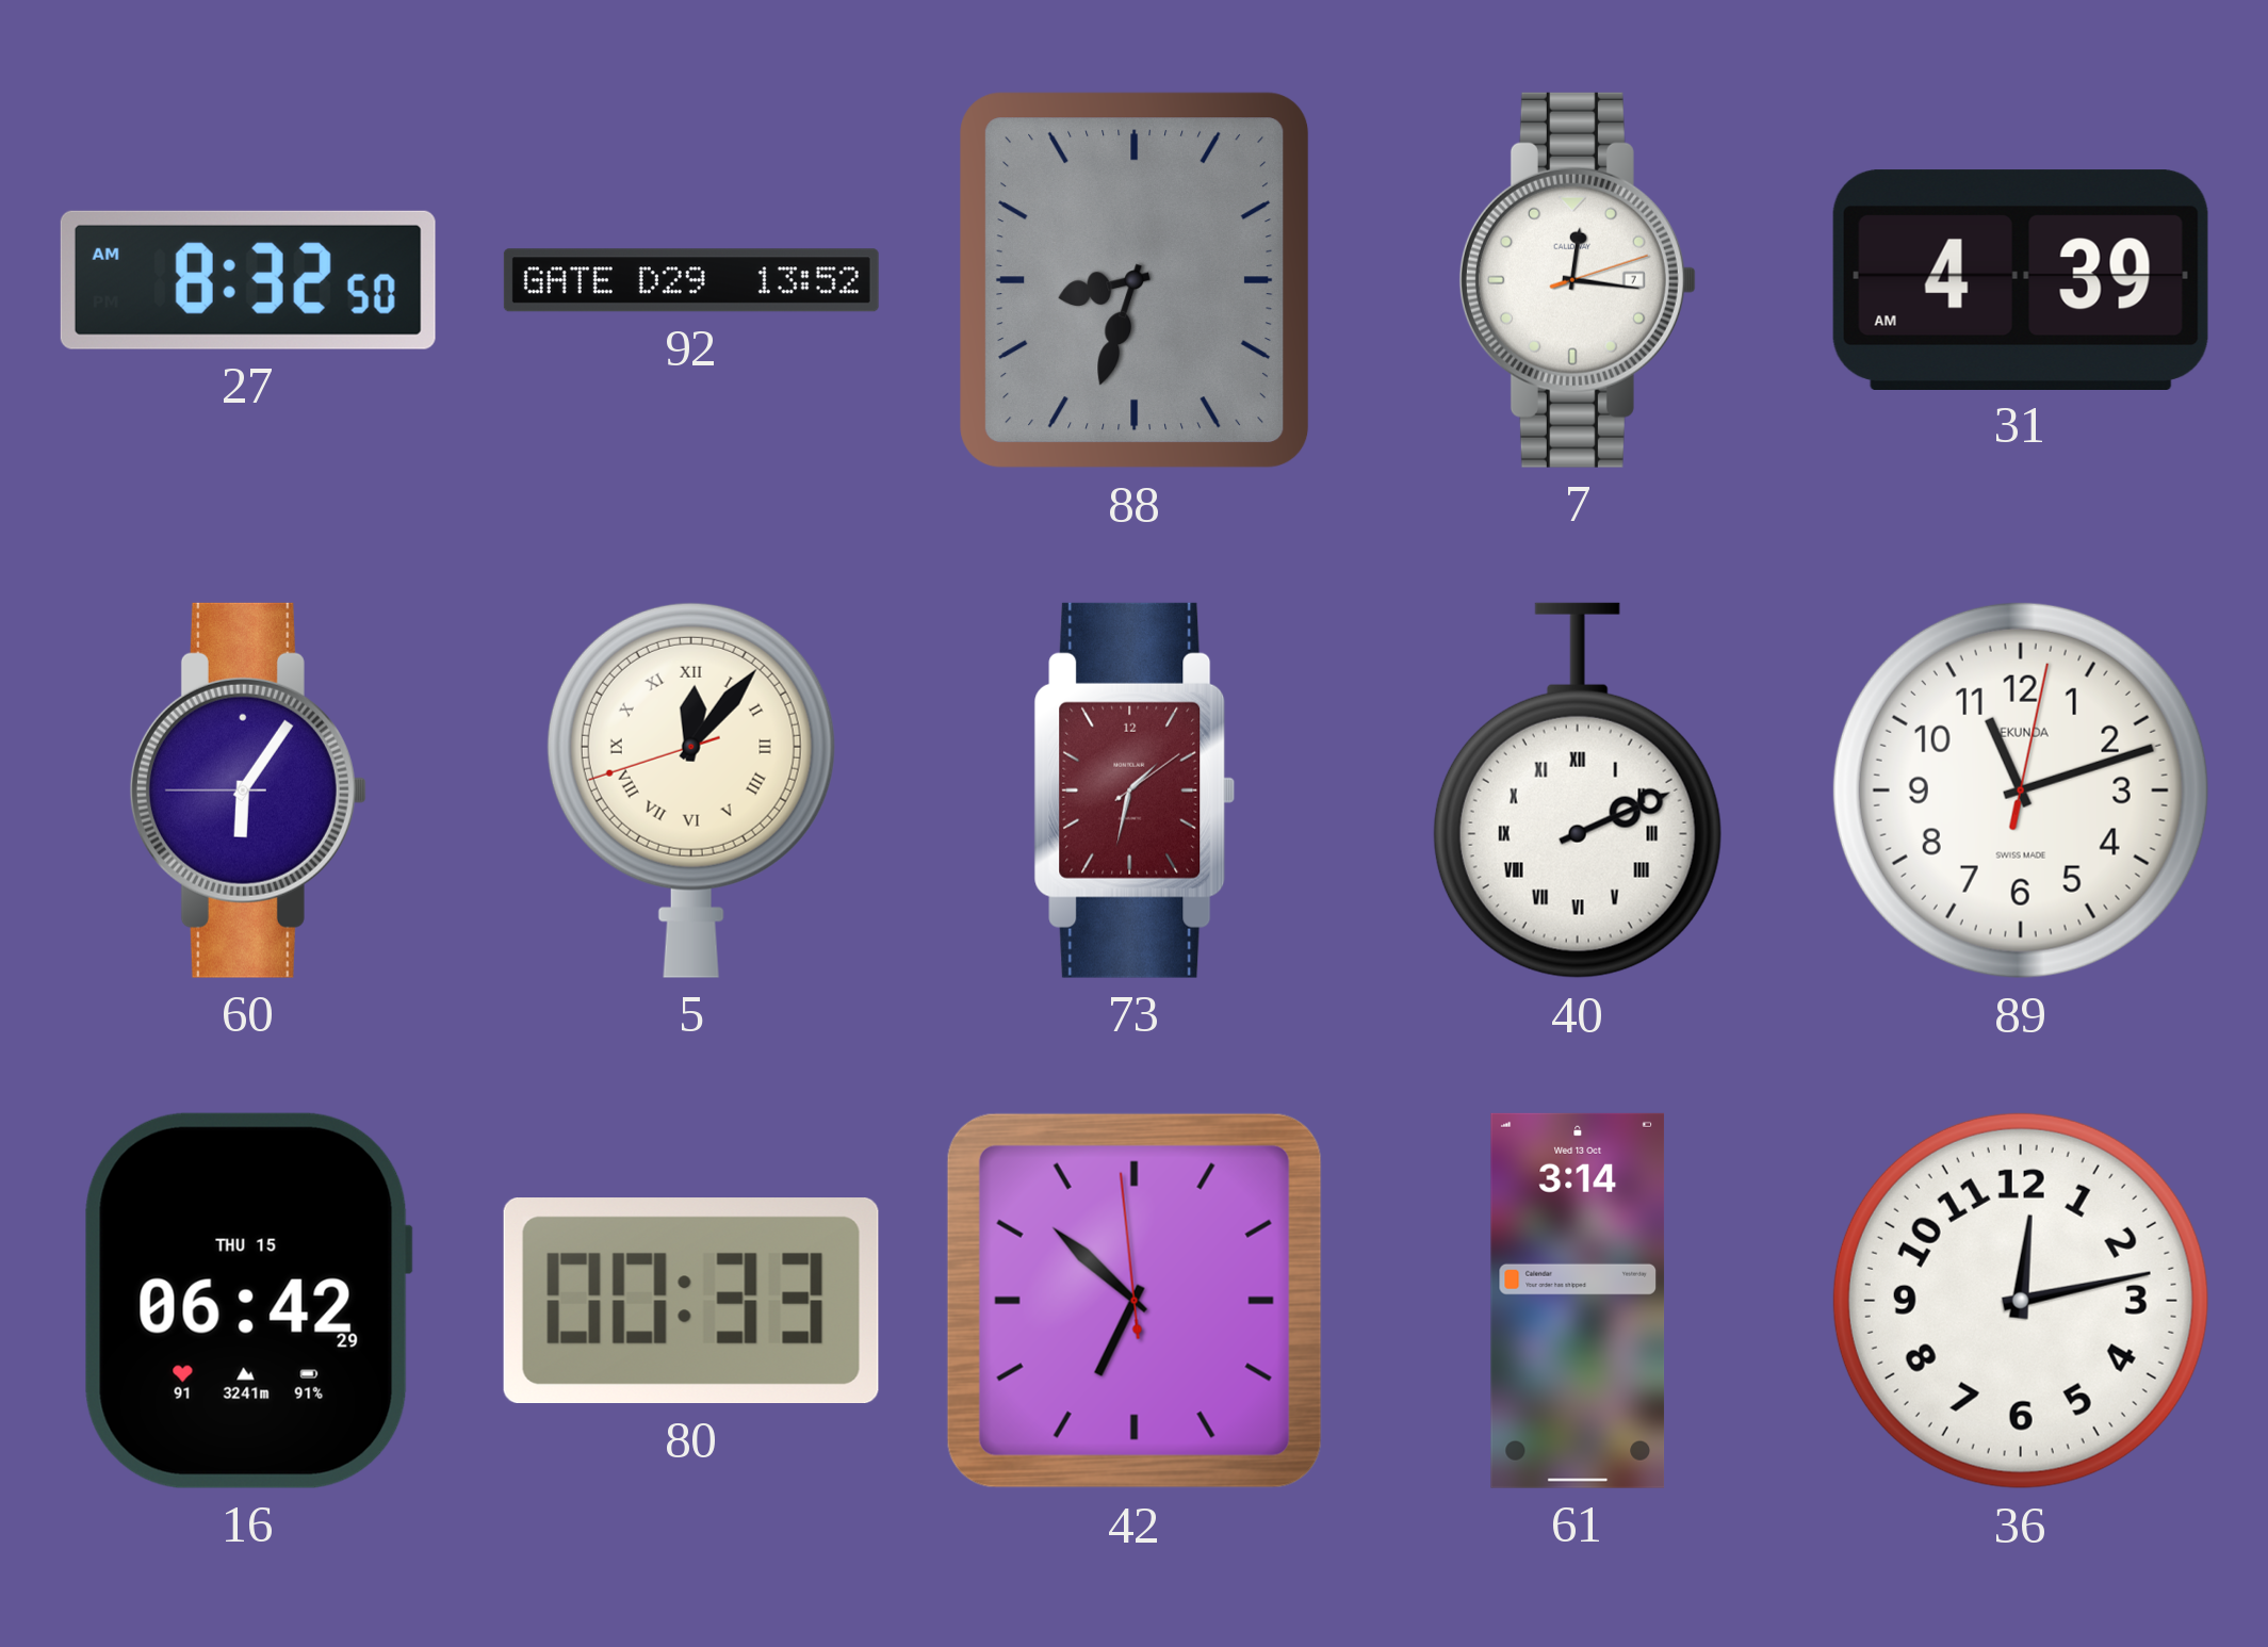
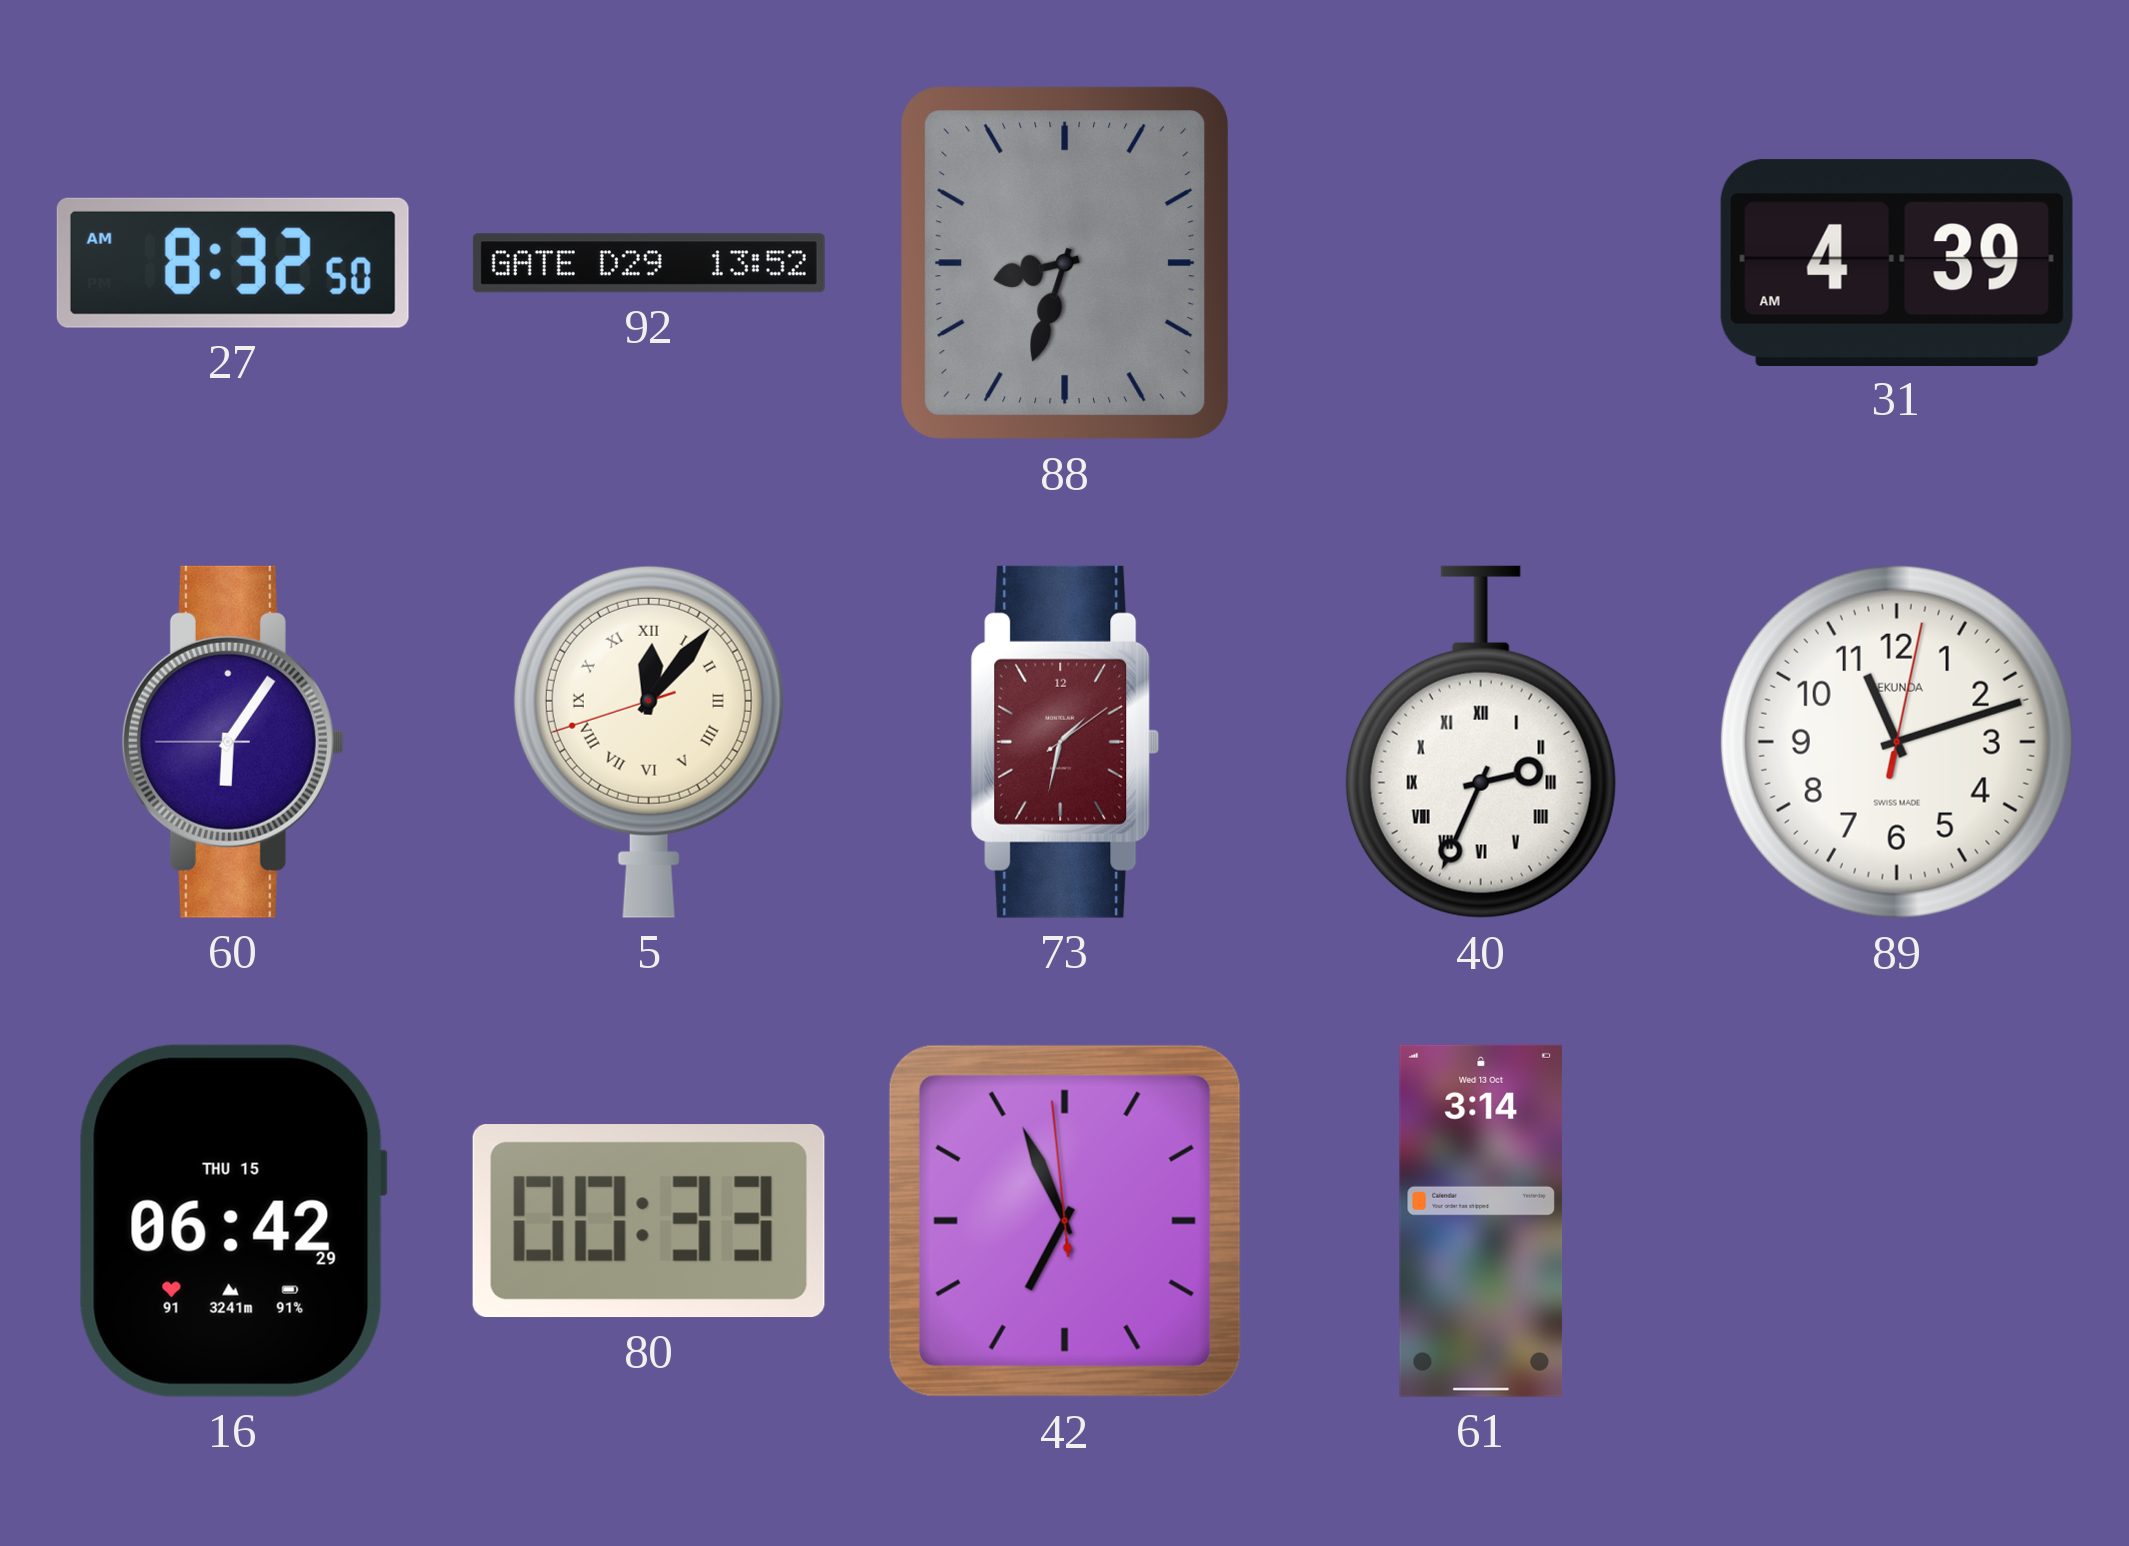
7: 12:16 -> none (1578, 280)
40: 2:11 -> 2:34 (1481, 742)
42: 6:51 -> 6:55 (1065, 1221)
36: 12:13 -> none (2021, 1301)
